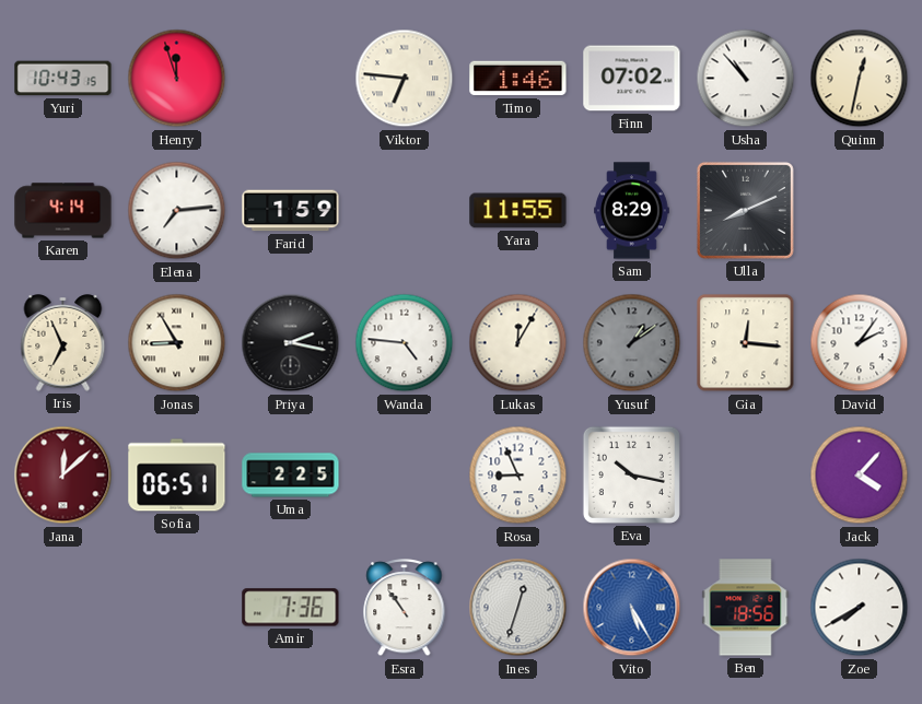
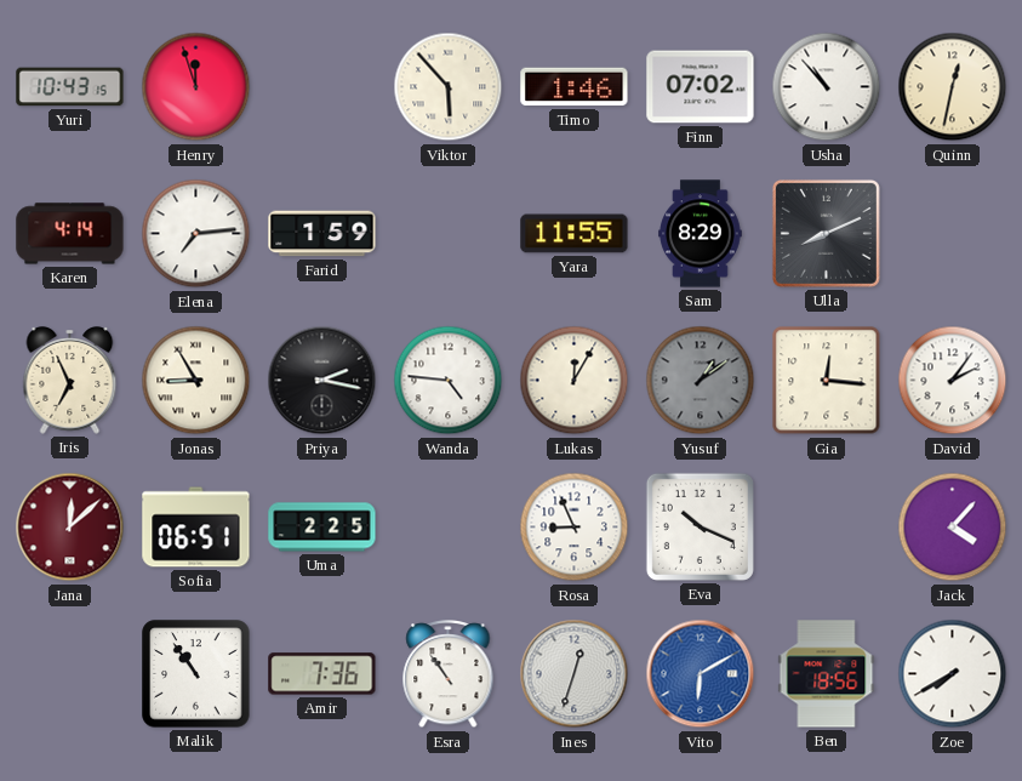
Viktor: 6:46 -> 5:53 (449, 87)
Eva: 10:17 -> 10:19 (700, 526)
Malik: none -> 10:54 (196, 674)
Vito: 5:25 -> 6:10 (701, 674)
